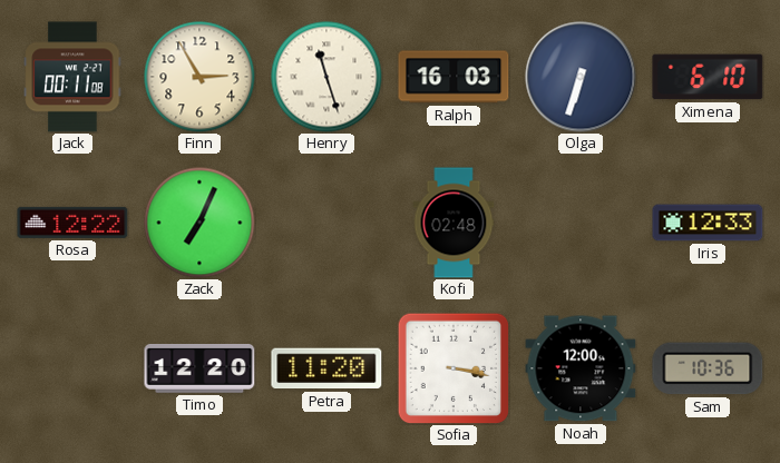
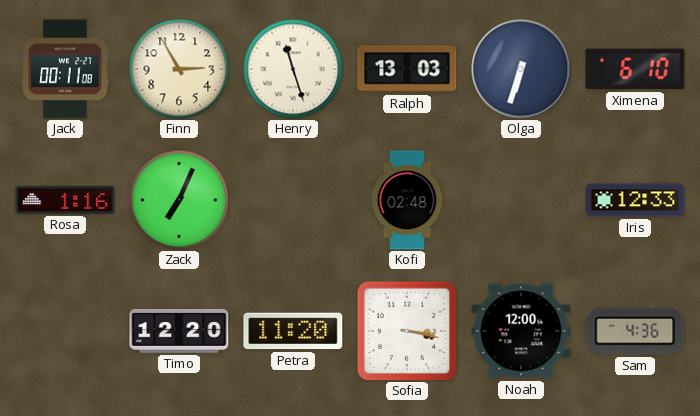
Ralph: 16:03 -> 13:03 (407, 69)
Rosa: 12:22 -> 1:16 (65, 200)
Sam: 10:36 -> 4:36 (635, 331)
